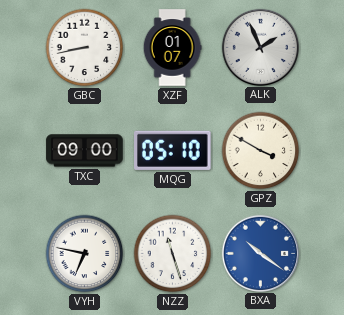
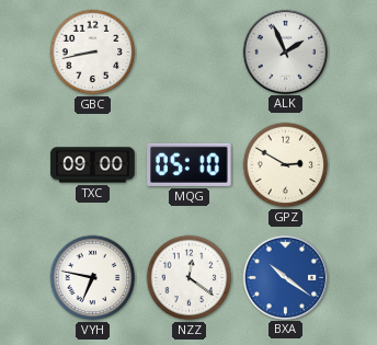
XZF: 01:07 -> none (172, 48)
GPZ: 3:50 -> 2:50 (286, 165)
NZZ: 11:27 -> 12:21 (190, 278)
